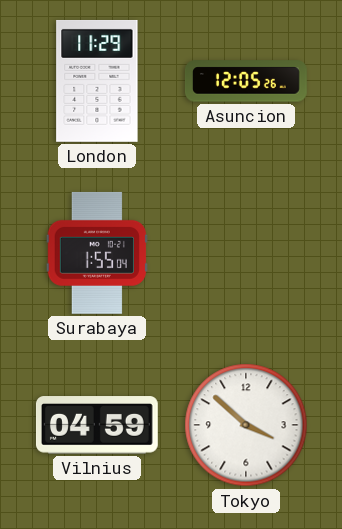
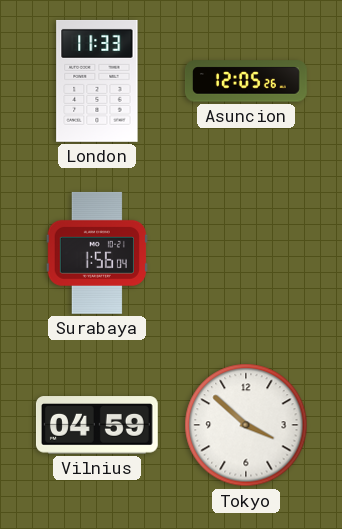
London: 11:29 -> 11:33 (97, 81)
Surabaya: 1:55 -> 1:56 (96, 253)
